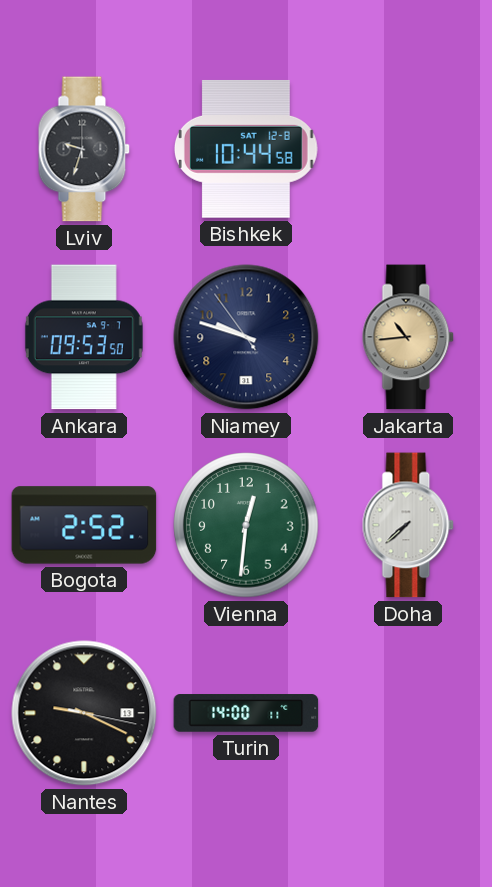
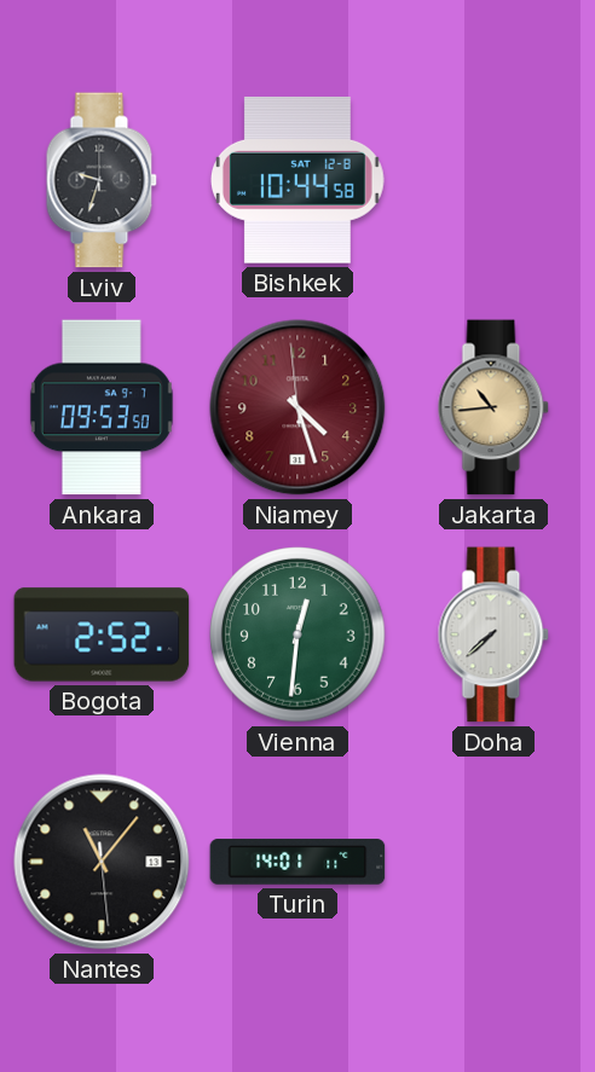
Niamey: 9:47 -> 4:26 (297, 407)
Niamey dial: navy -> burgundy (297, 407)
Nantes: 9:19 -> 11:06 (102, 862)
Turin: 14:00 -> 14:01 (297, 862)
